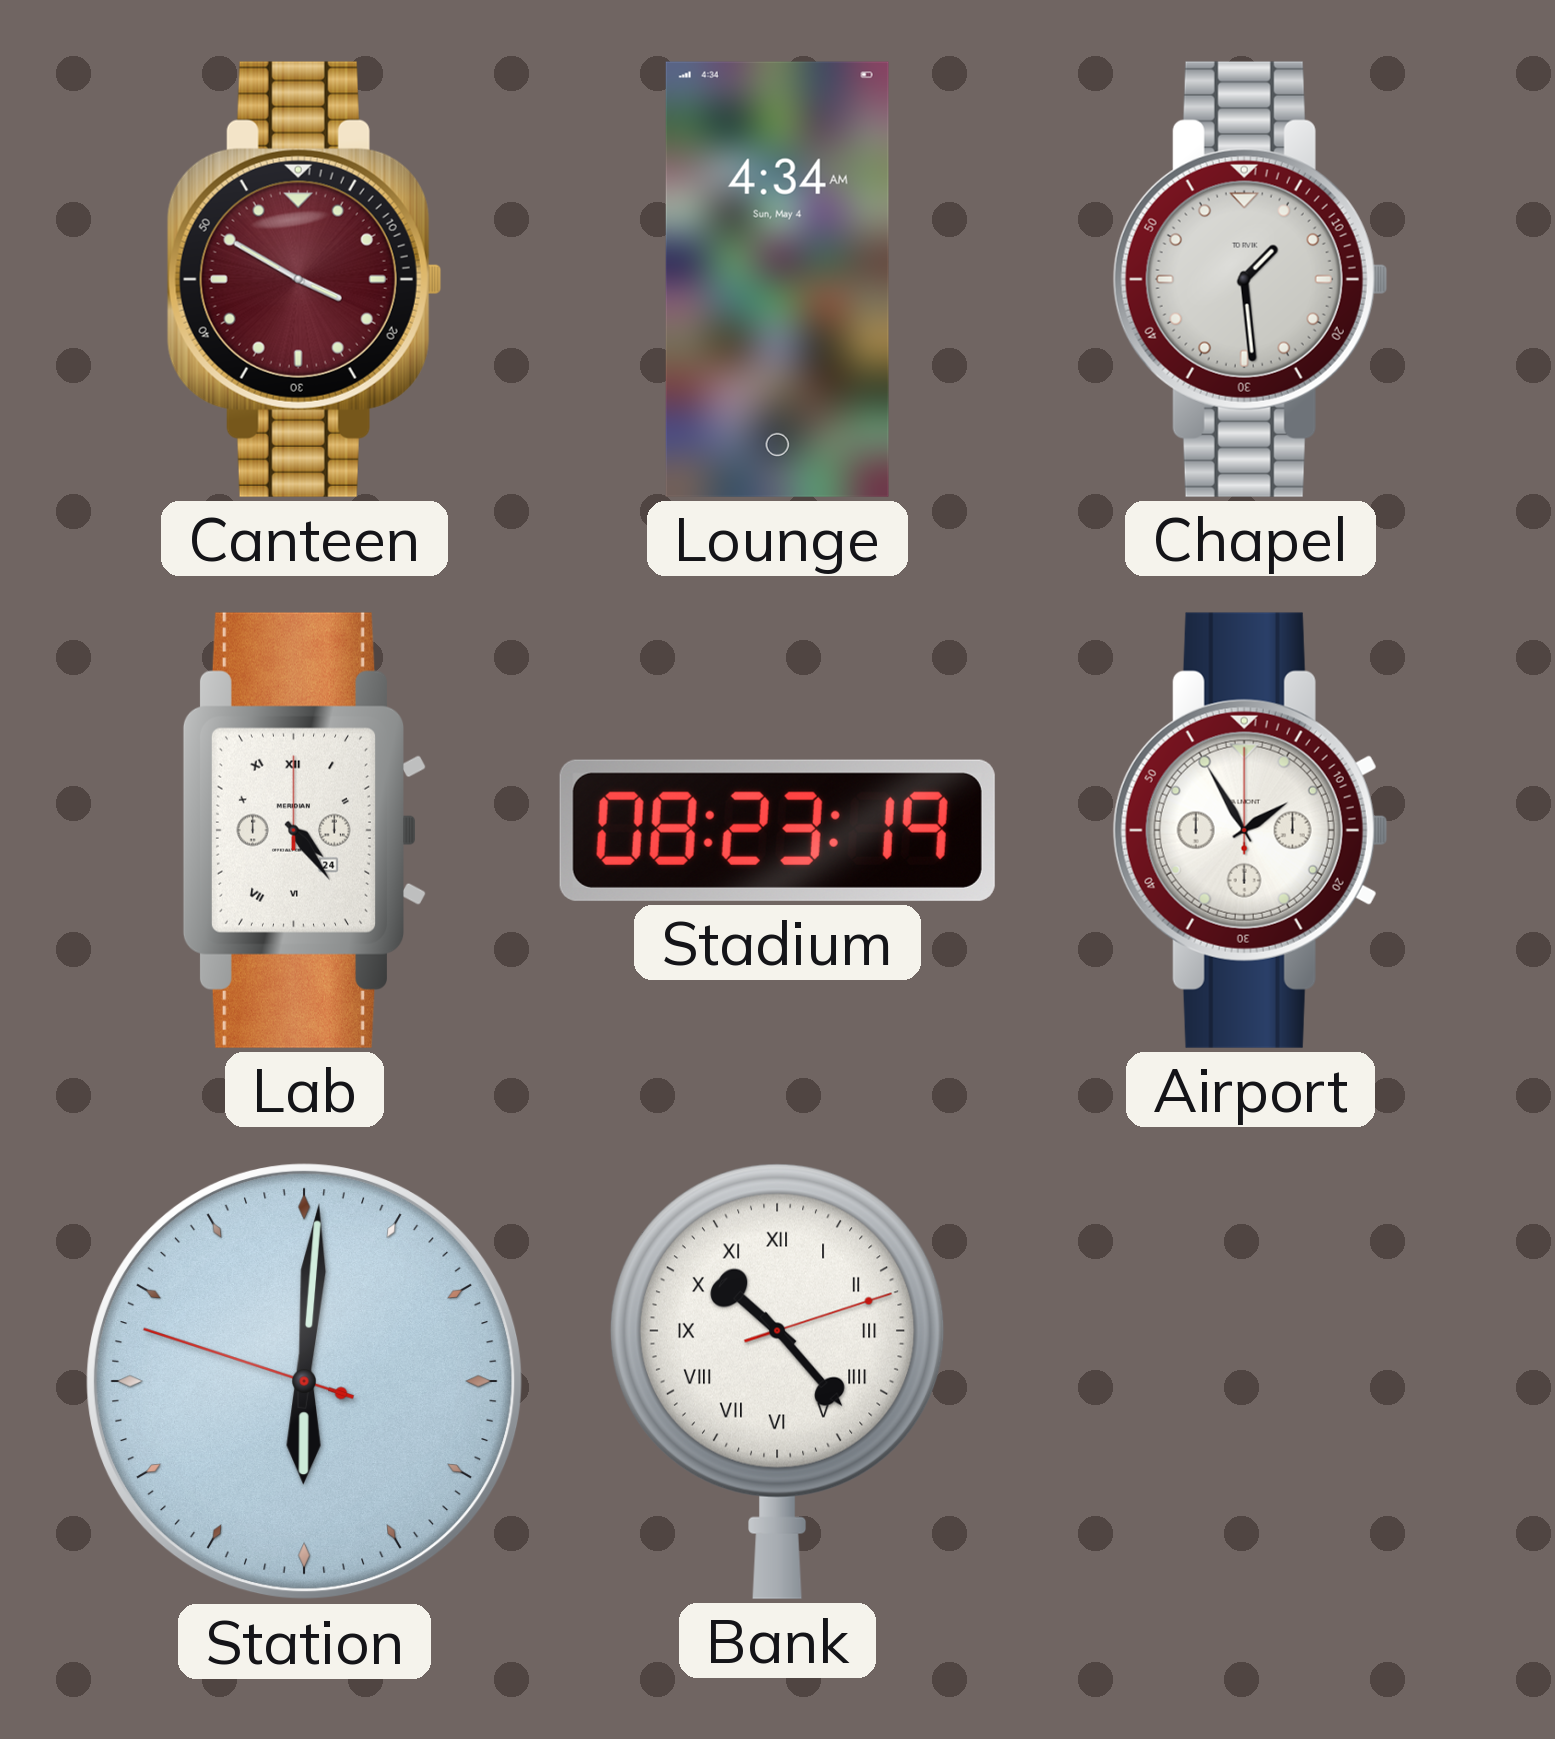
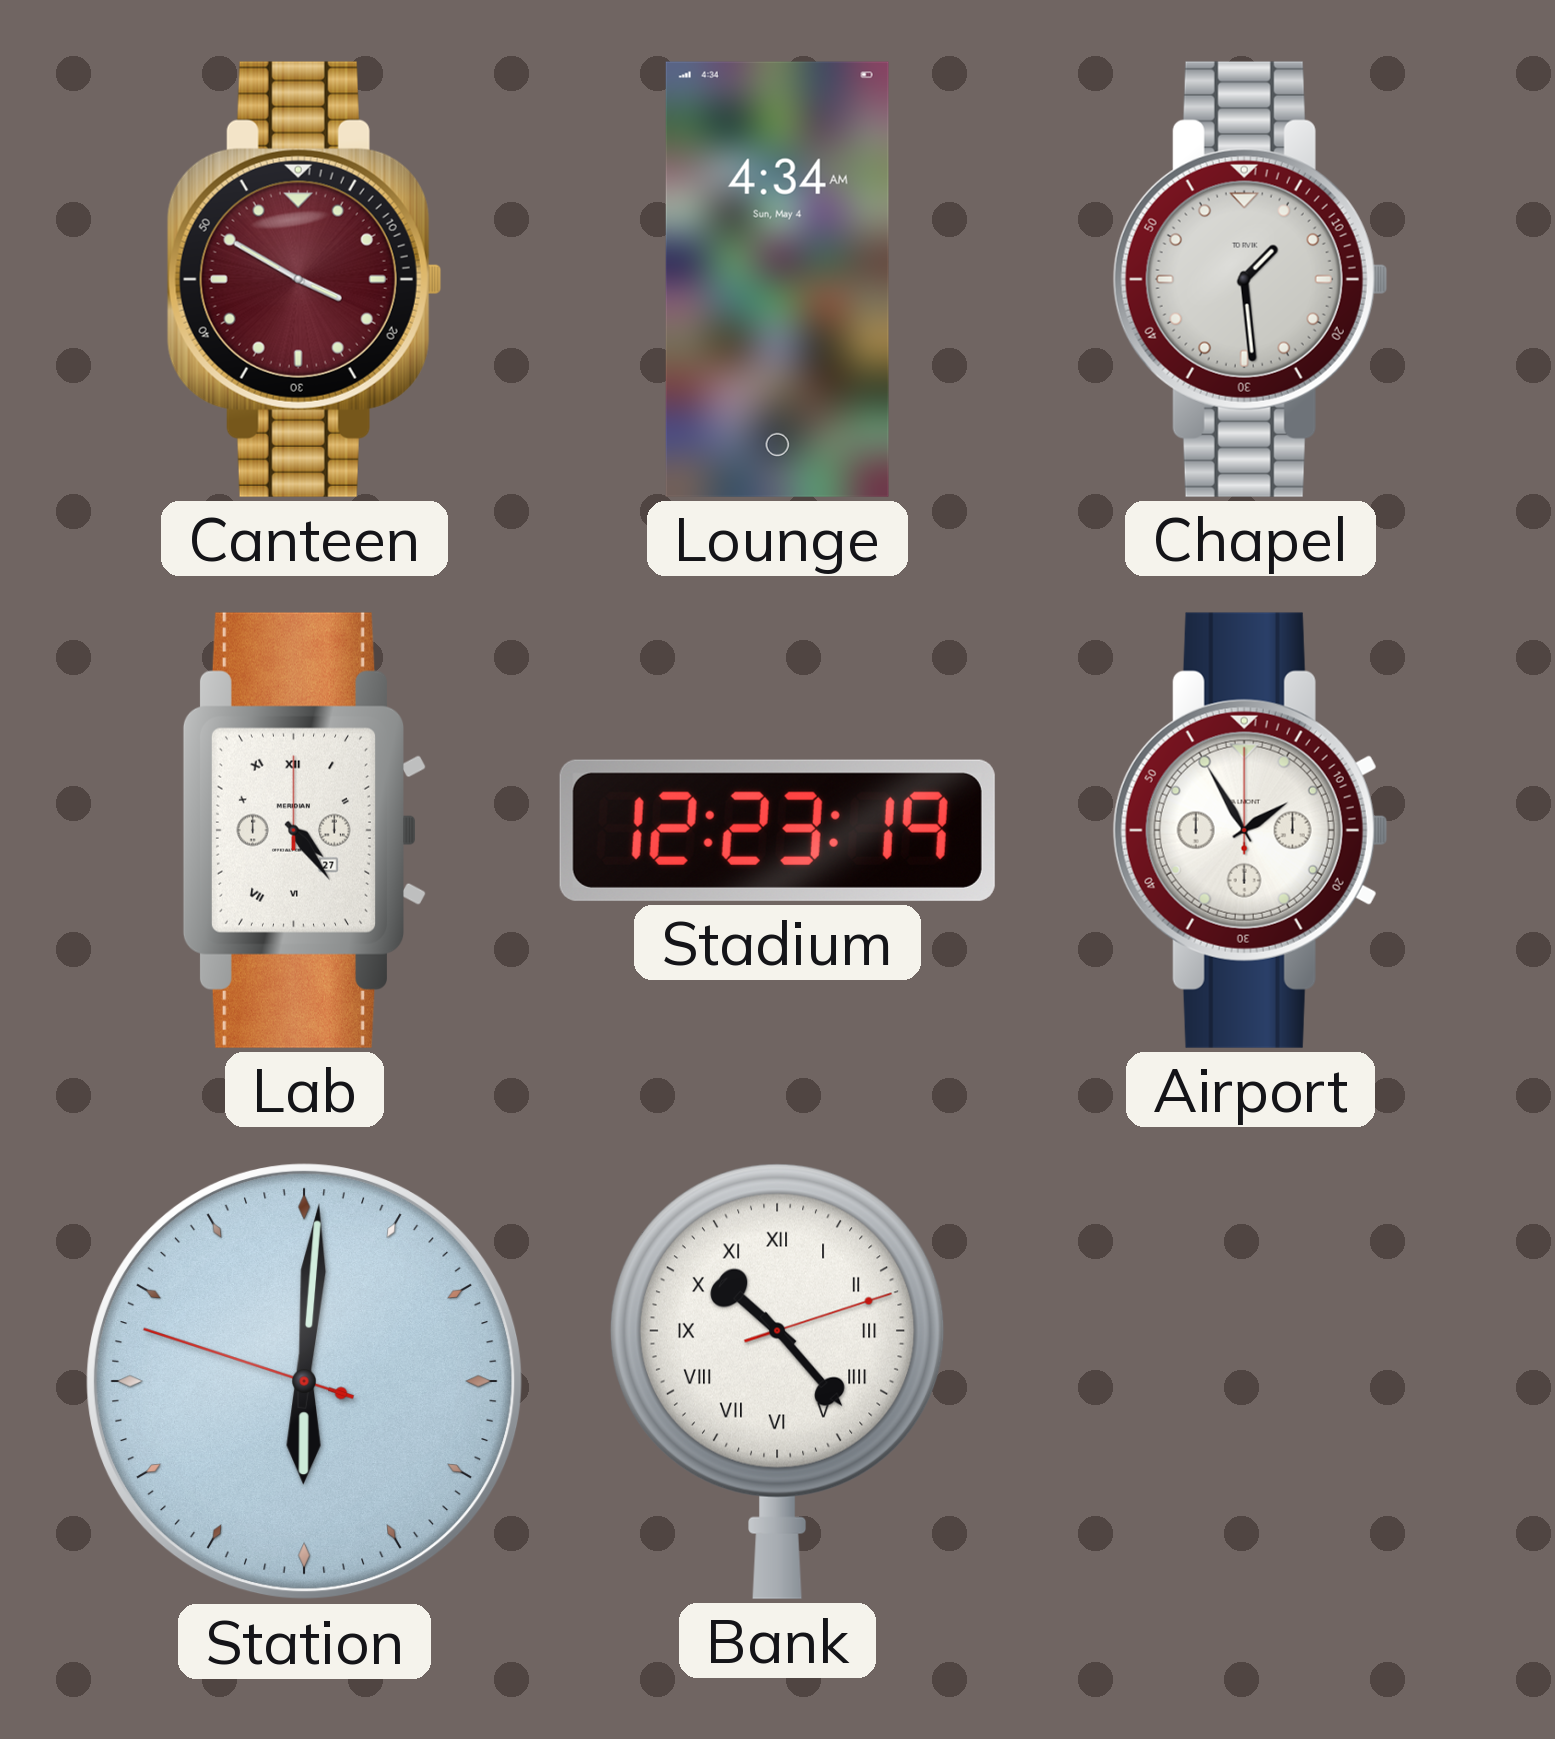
Lab date: 24 -> 27 (304, 830)
Stadium: 08:23 -> 12:23 (777, 830)
